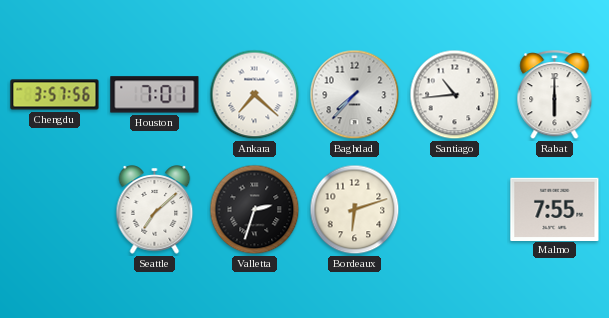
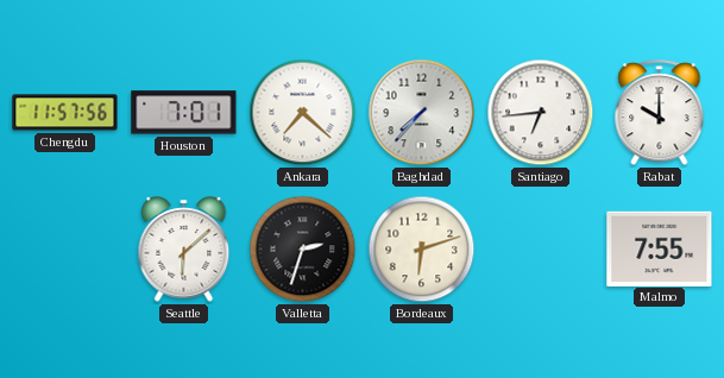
Chengdu: 3:57 -> 11:57 (65, 113)
Santiago: 10:44 -> 6:44 (541, 113)
Rabat: 6:00 -> 10:00 (660, 113)
Seattle: 7:08 -> 6:08 (184, 250)
